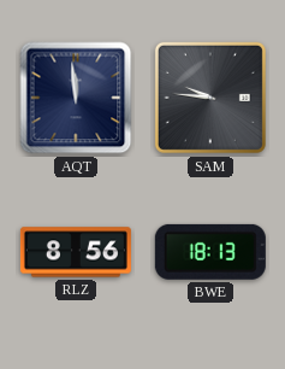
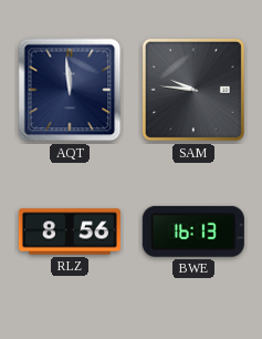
BWE: 18:13 -> 16:13 (193, 232)
